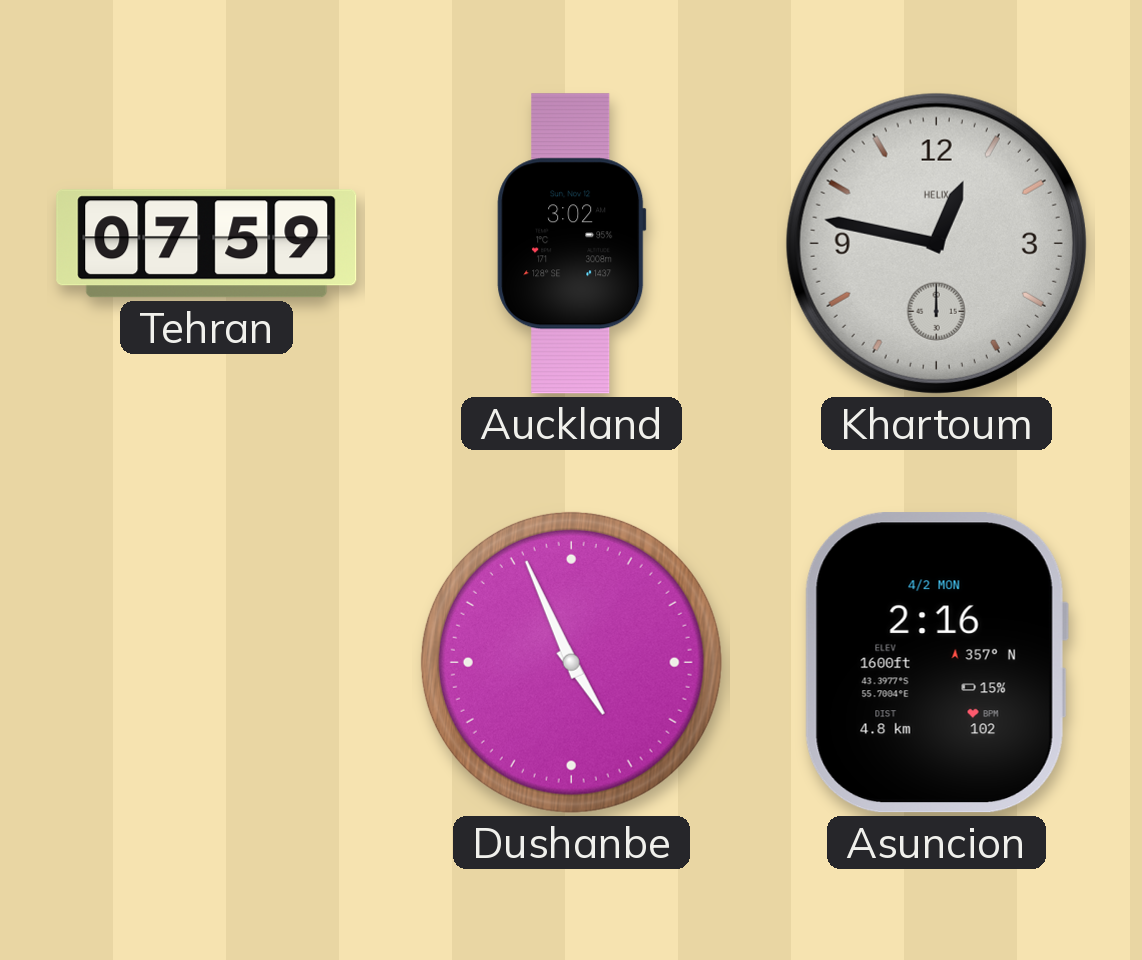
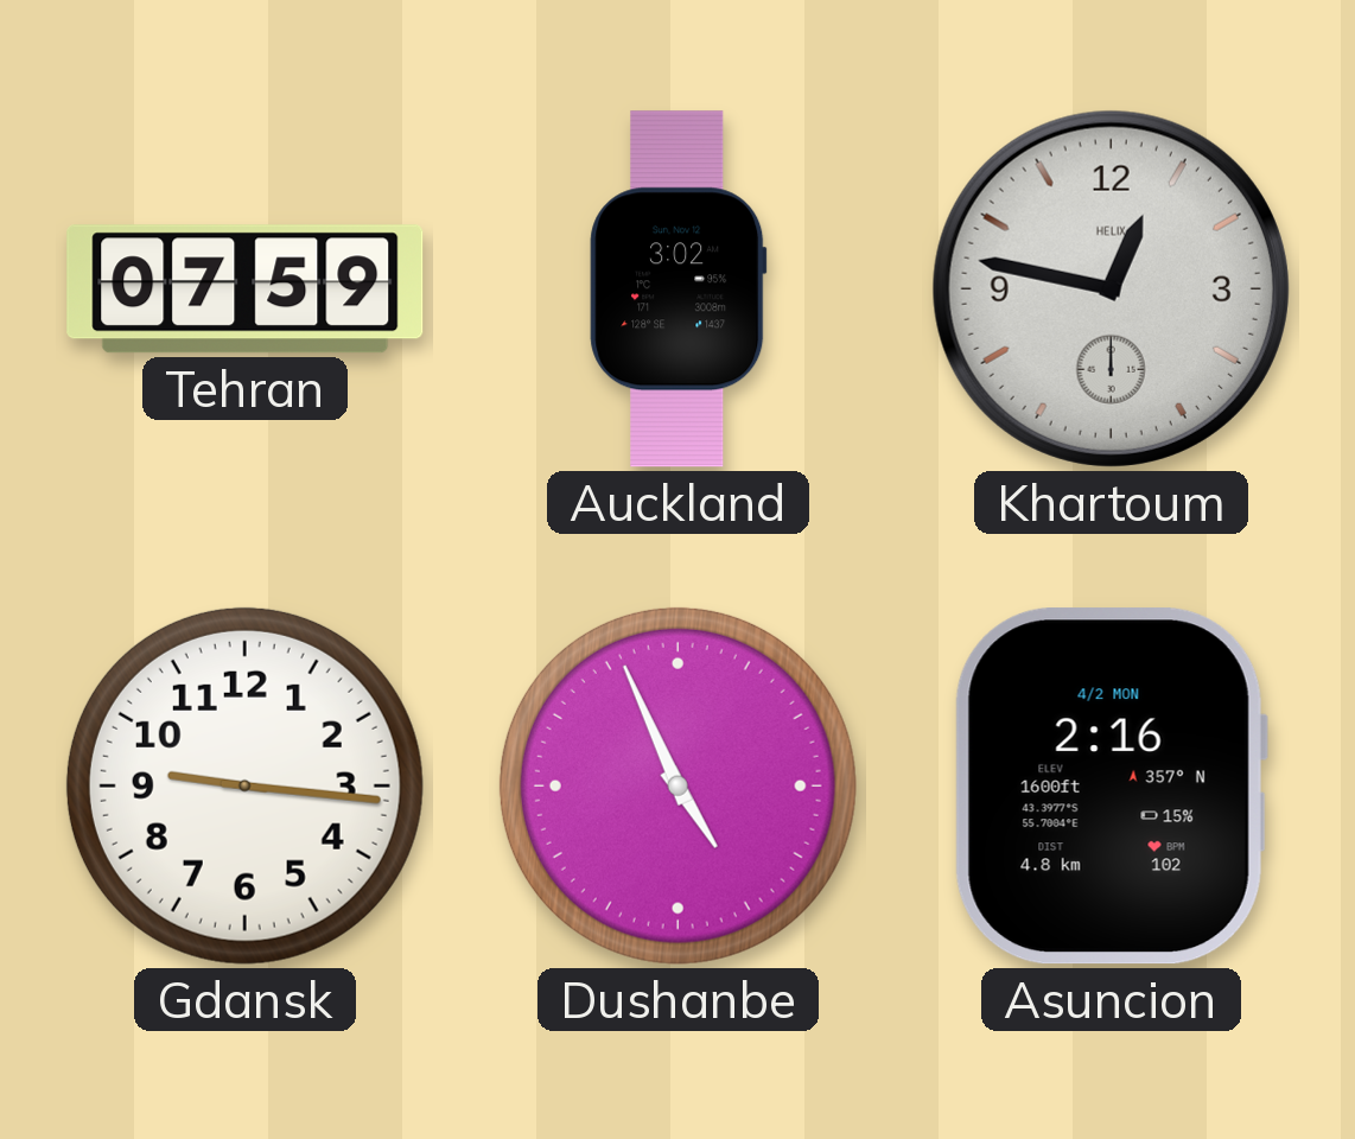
Gdansk: none -> 9:16 (244, 785)
